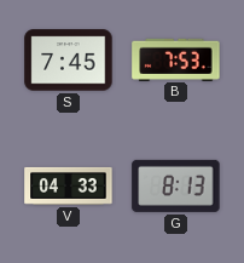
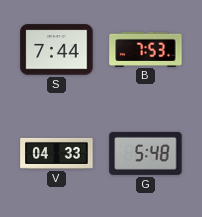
S: 7:45 -> 7:44 (57, 50)
G: 8:13 -> 5:48 (146, 153)
